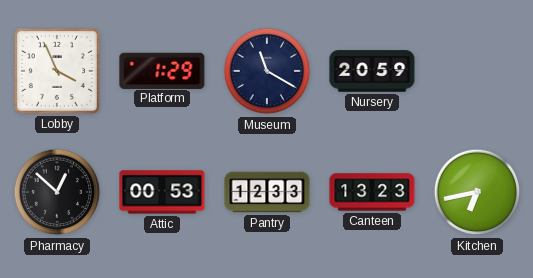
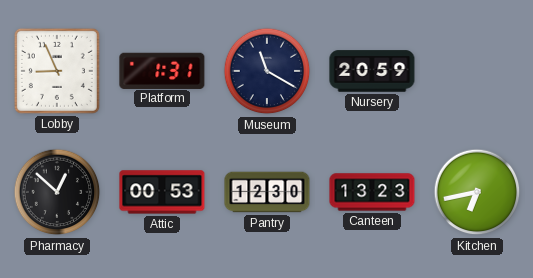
Lobby: 3:56 -> 8:56 (57, 71)
Platform: 1:29 -> 1:31 (162, 70)
Pantry: 12:33 -> 12:30 (267, 192)
